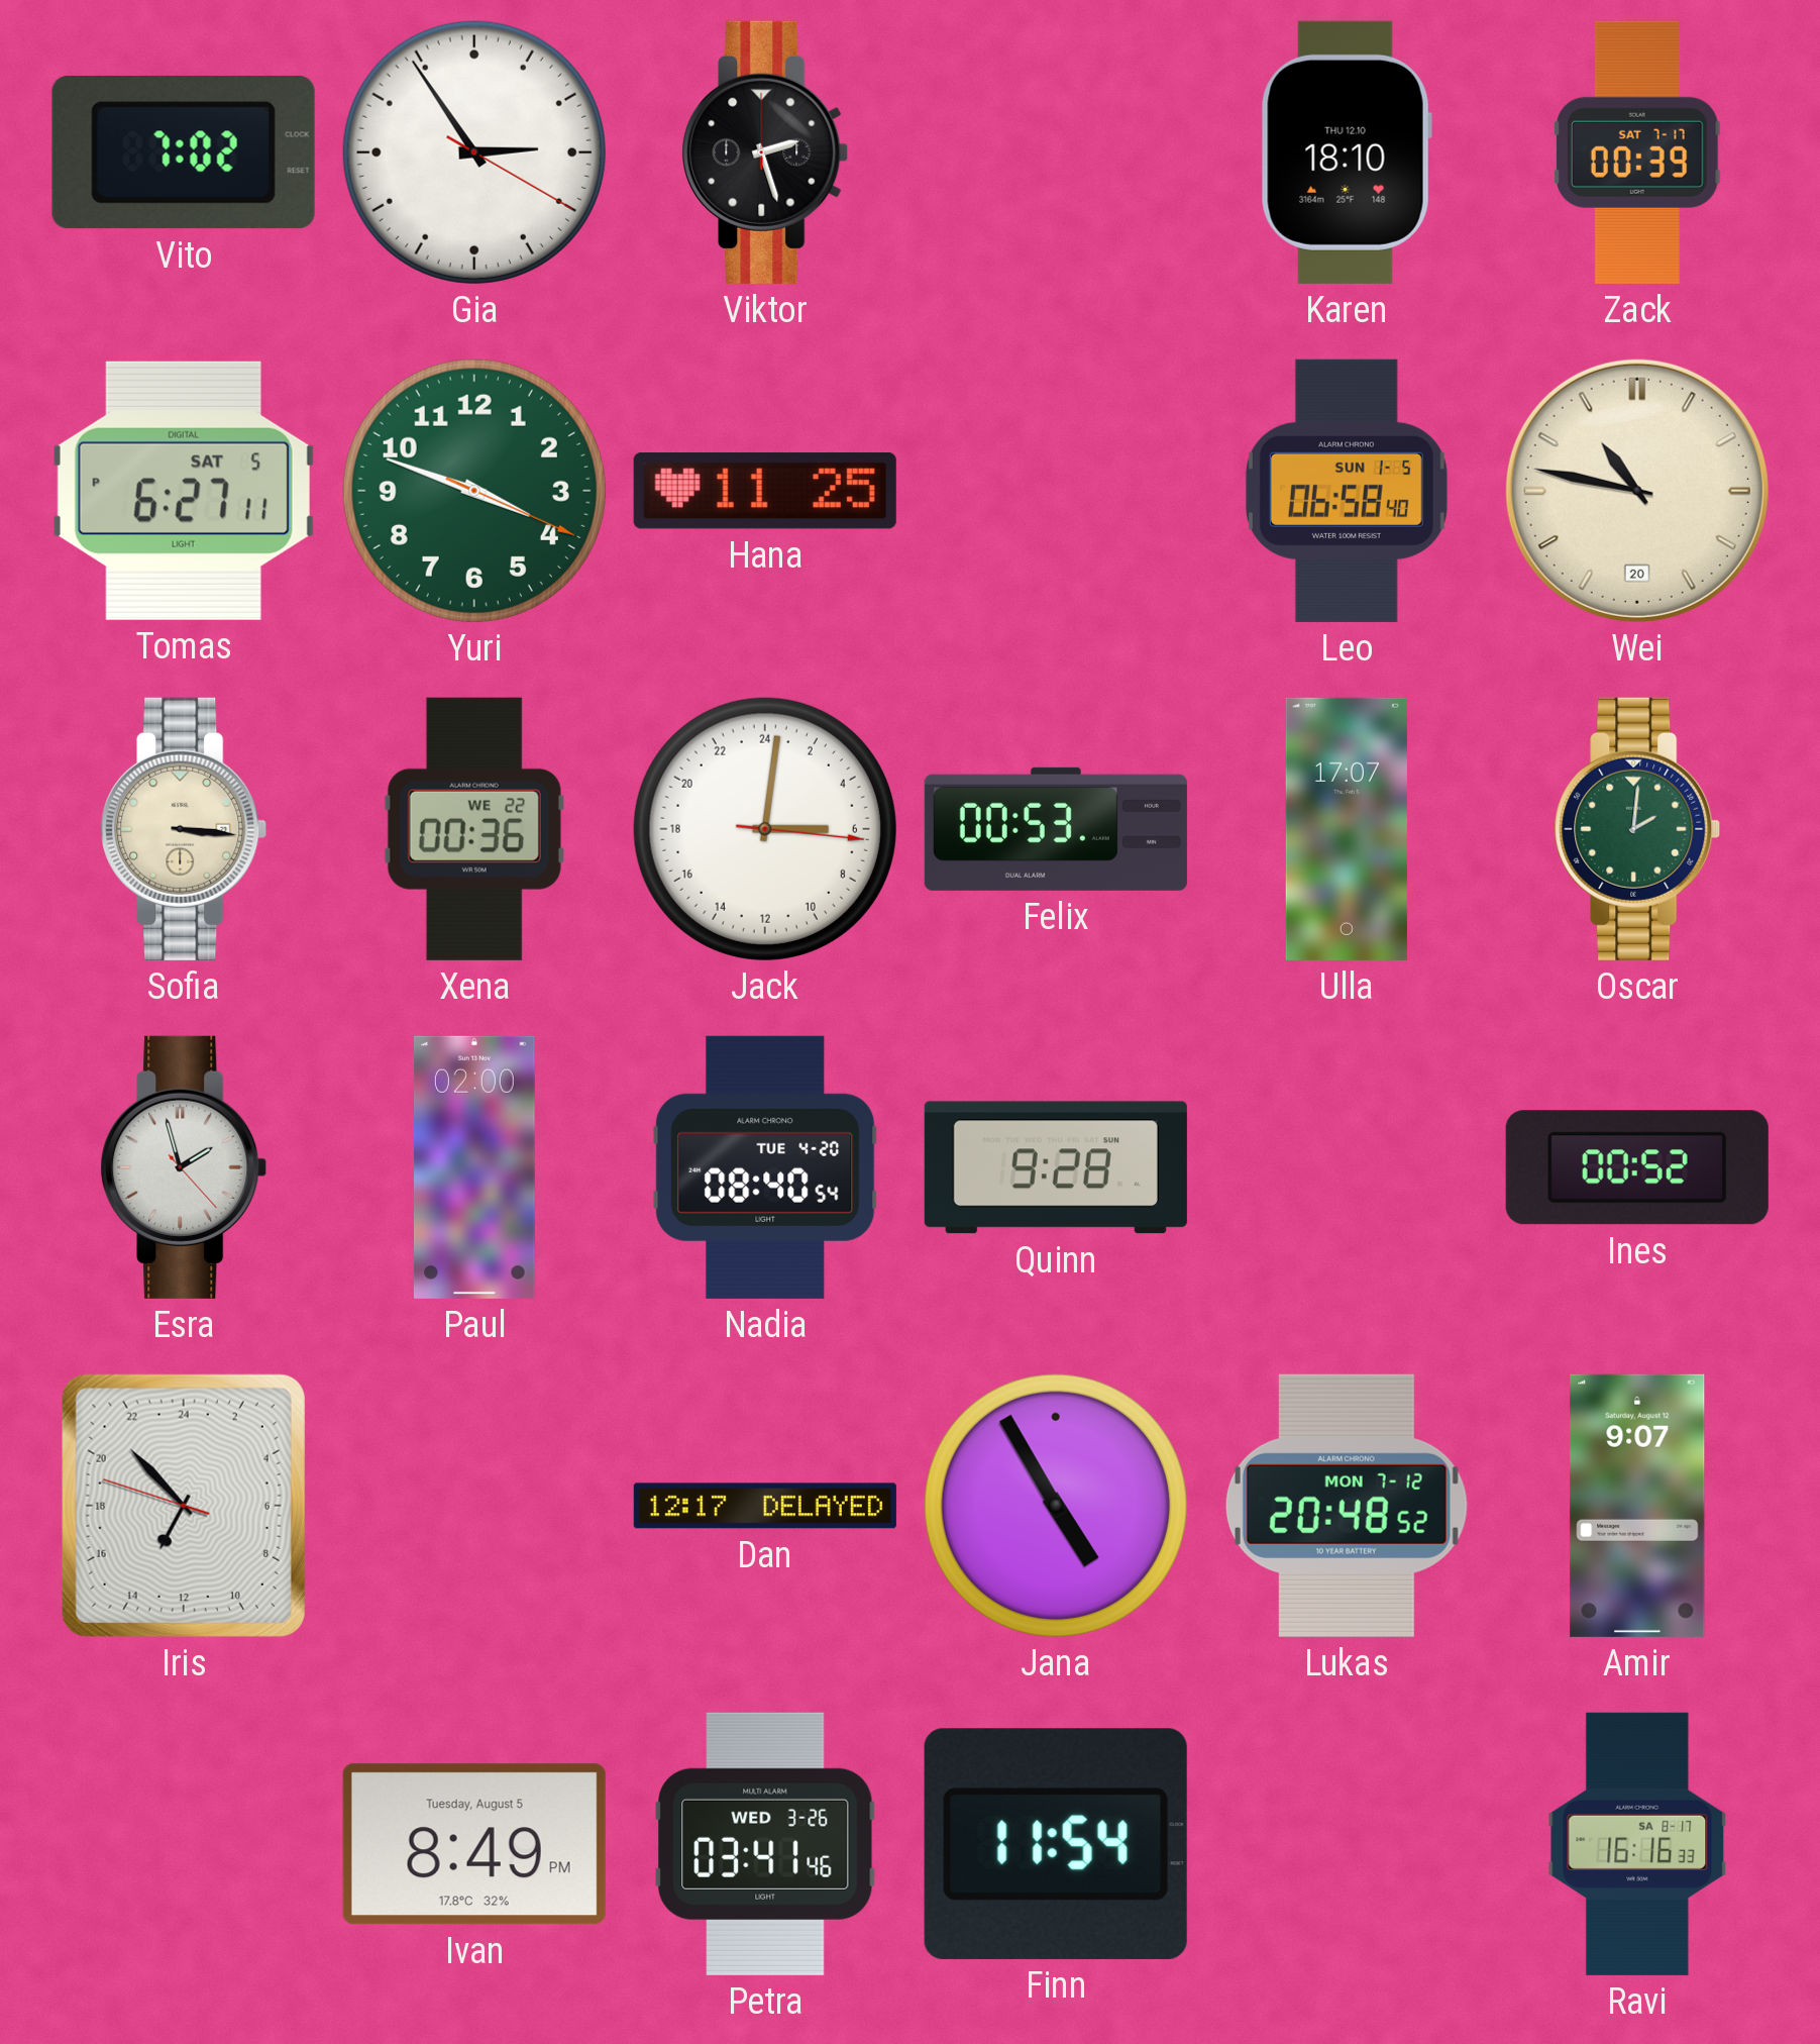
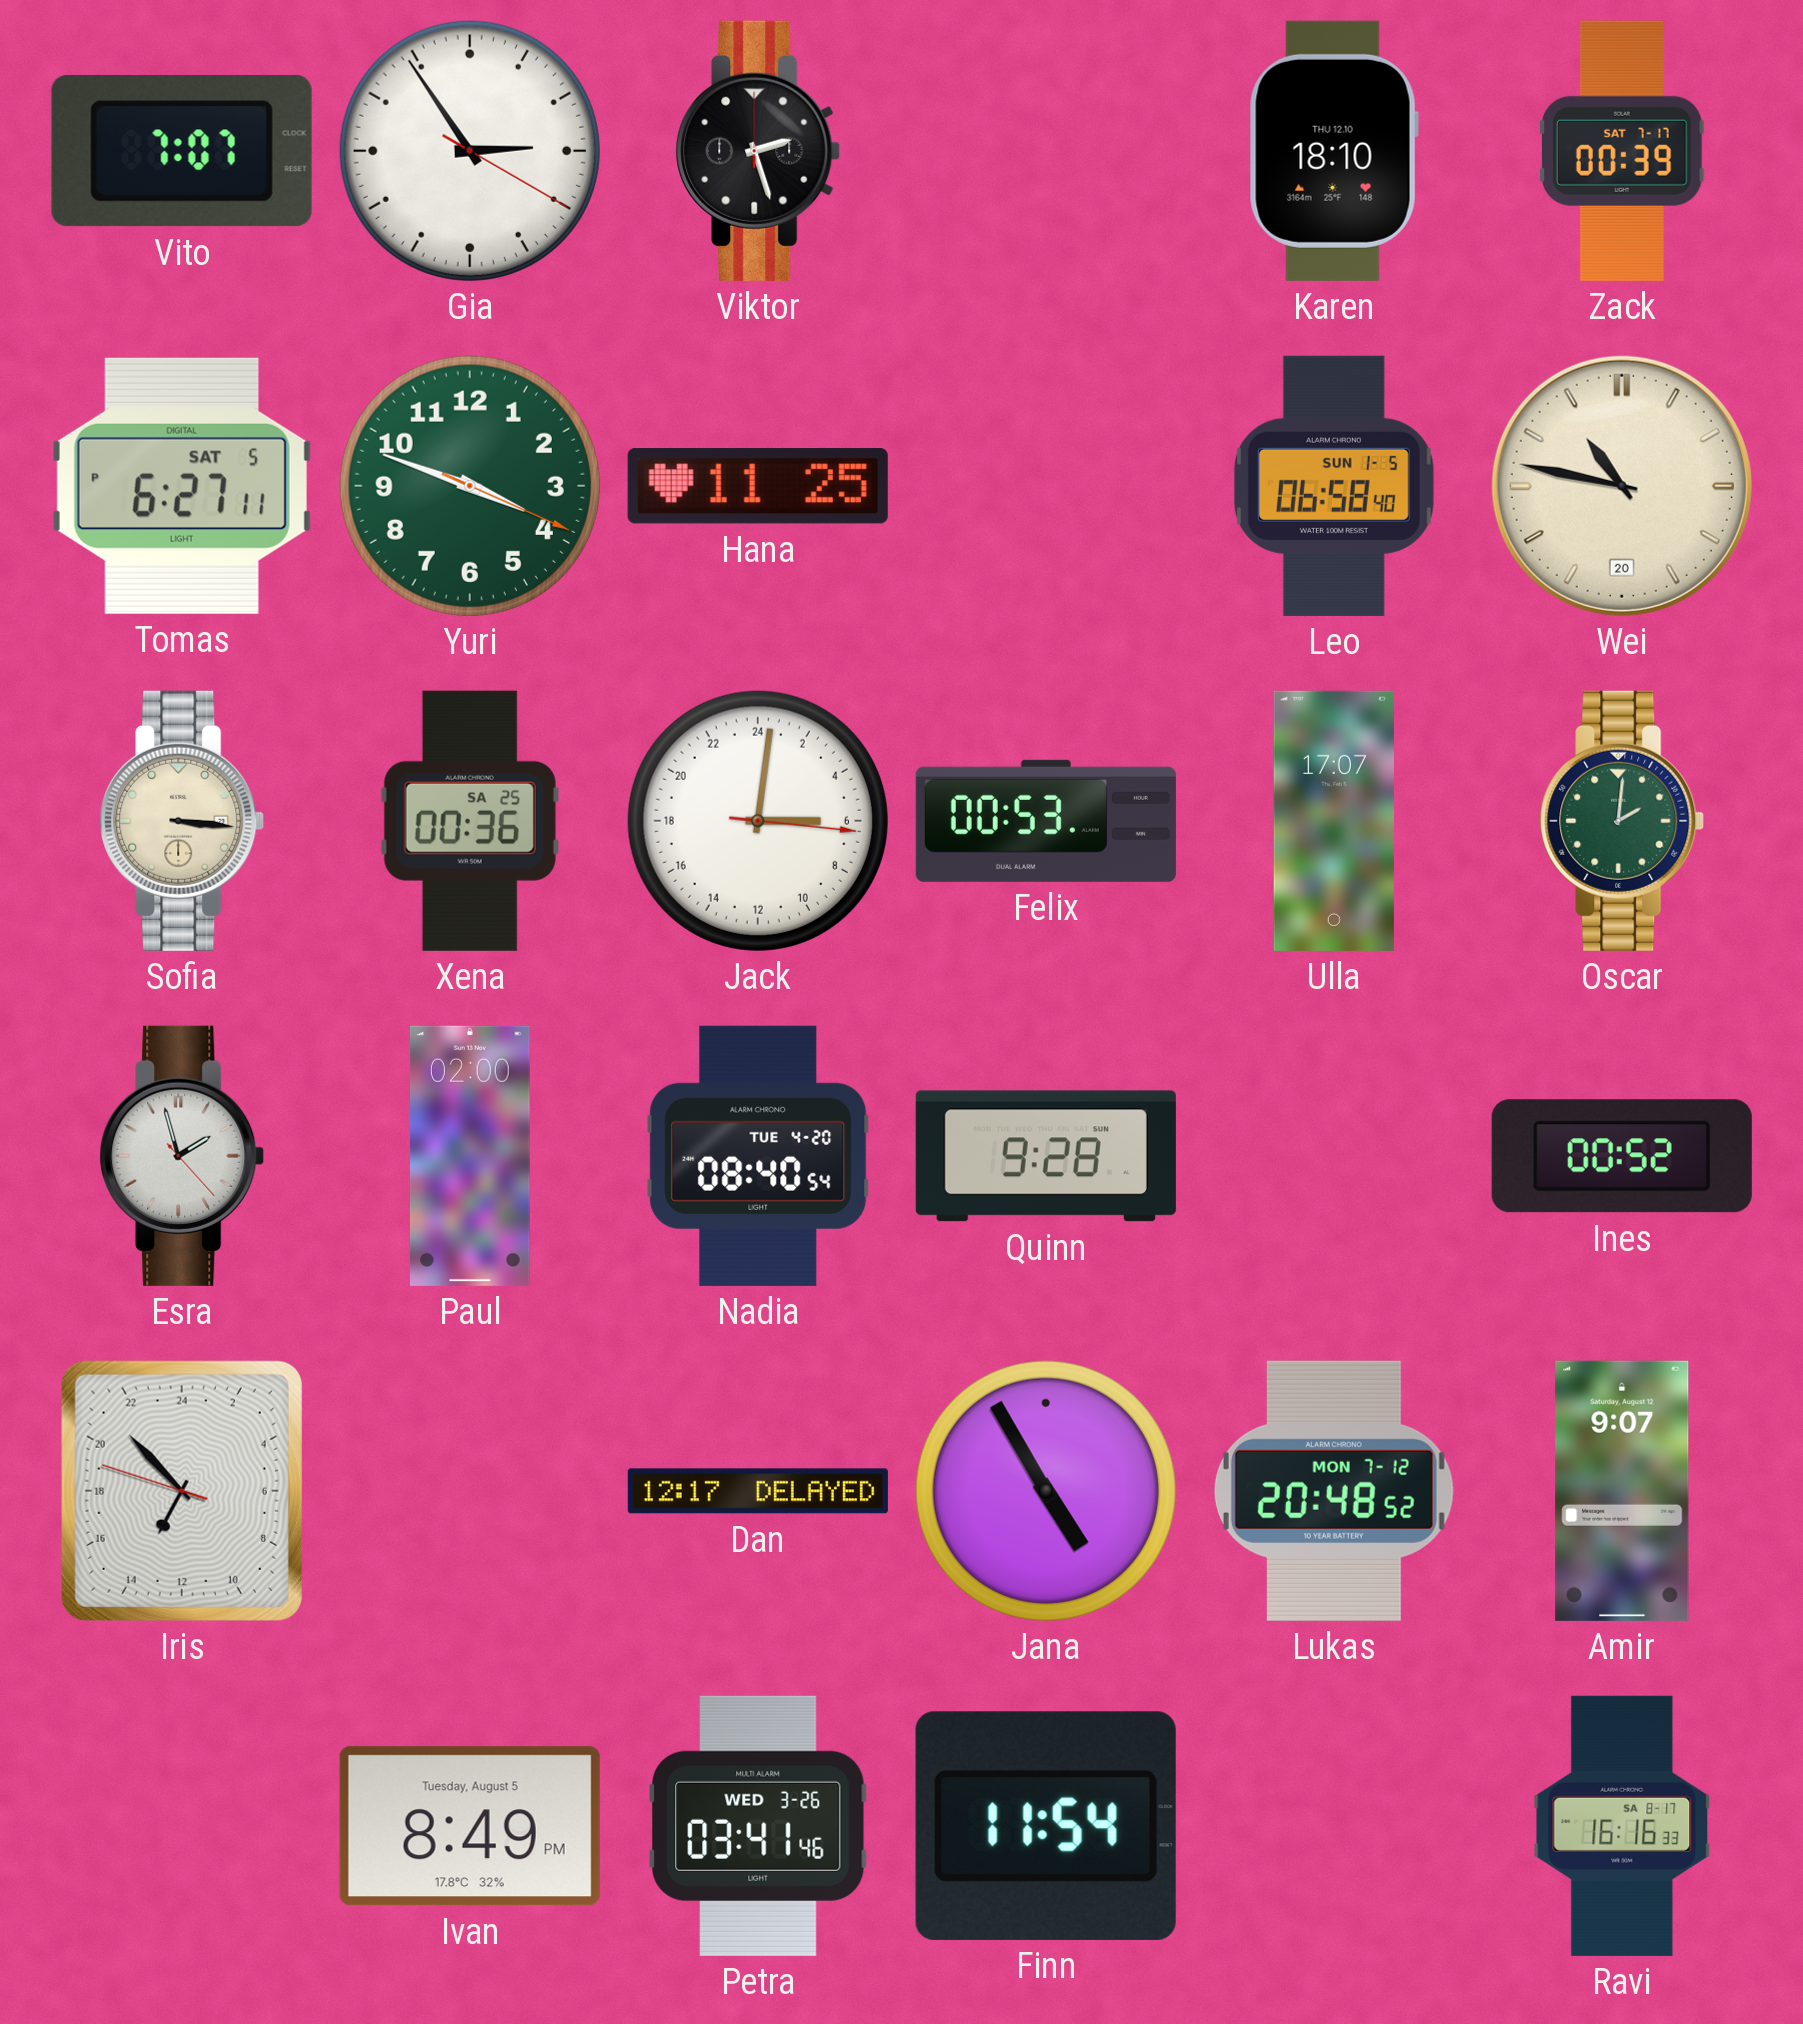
Vito: 7:02 -> 7:07 (182, 151)
Xena date: WE 22 -> SA 25 (470, 821)
